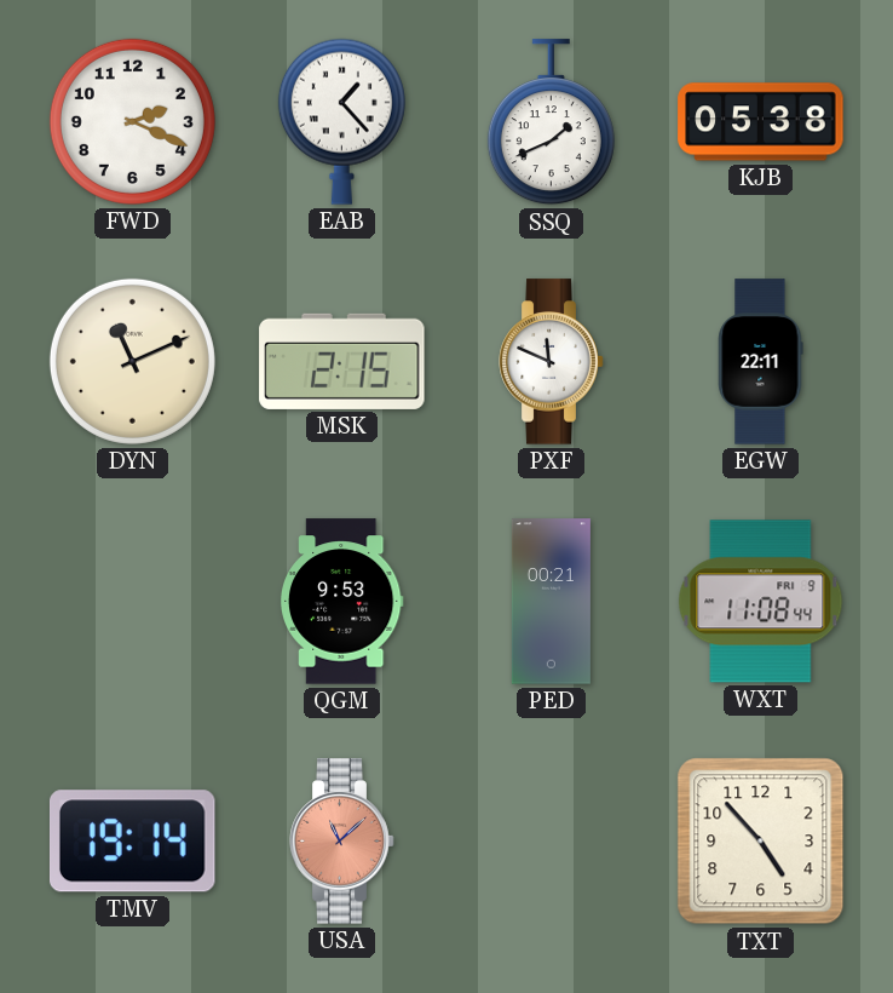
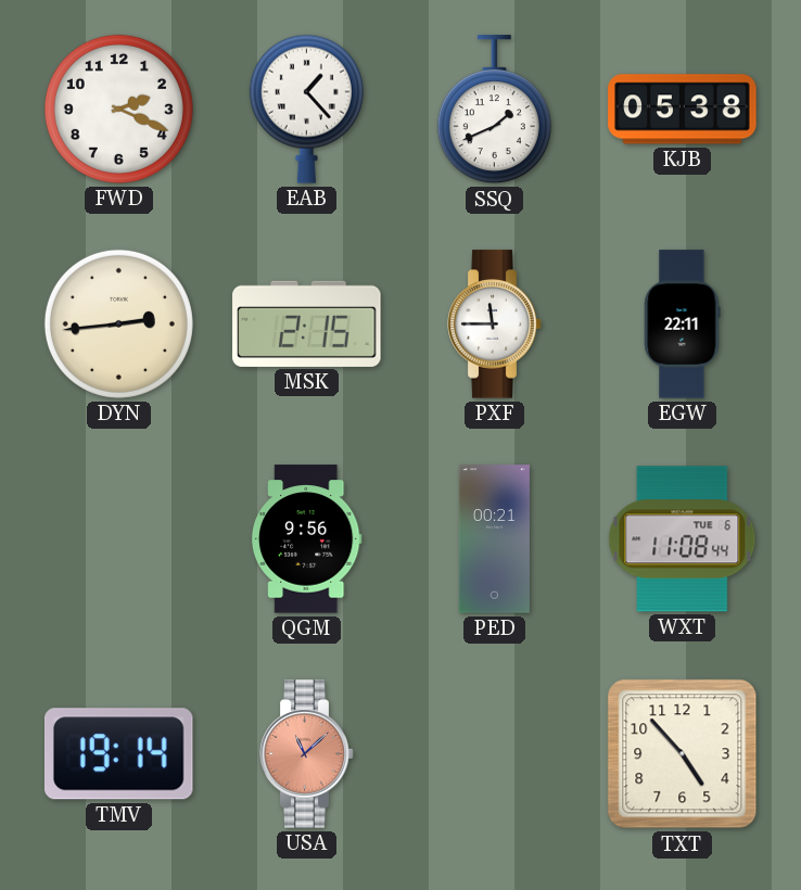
DYN: 11:11 -> 2:44 (118, 323)
PXF: 11:49 -> 11:45 (495, 325)
QGM: 9:53 -> 9:56 (306, 539)
WXT date: FRI 9 -> TUE 6 (683, 539)
